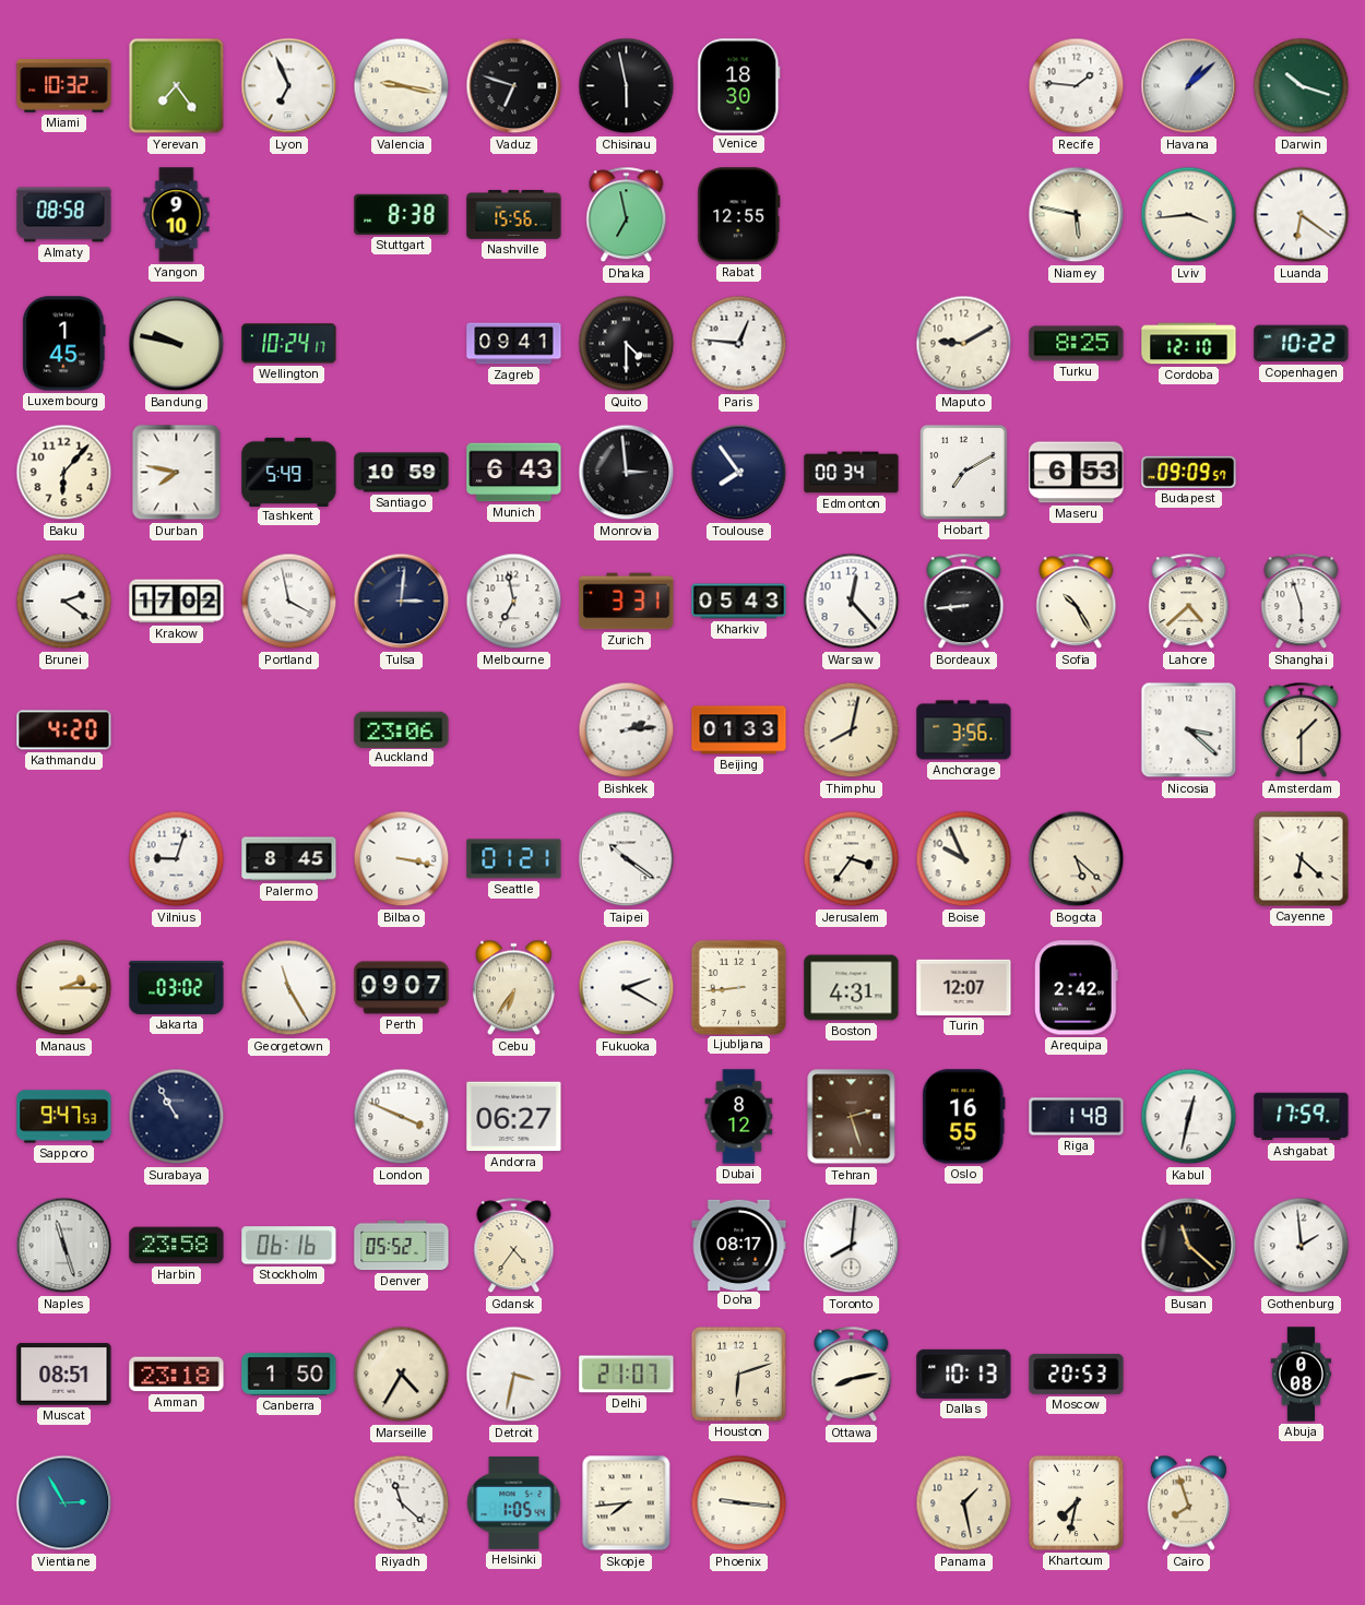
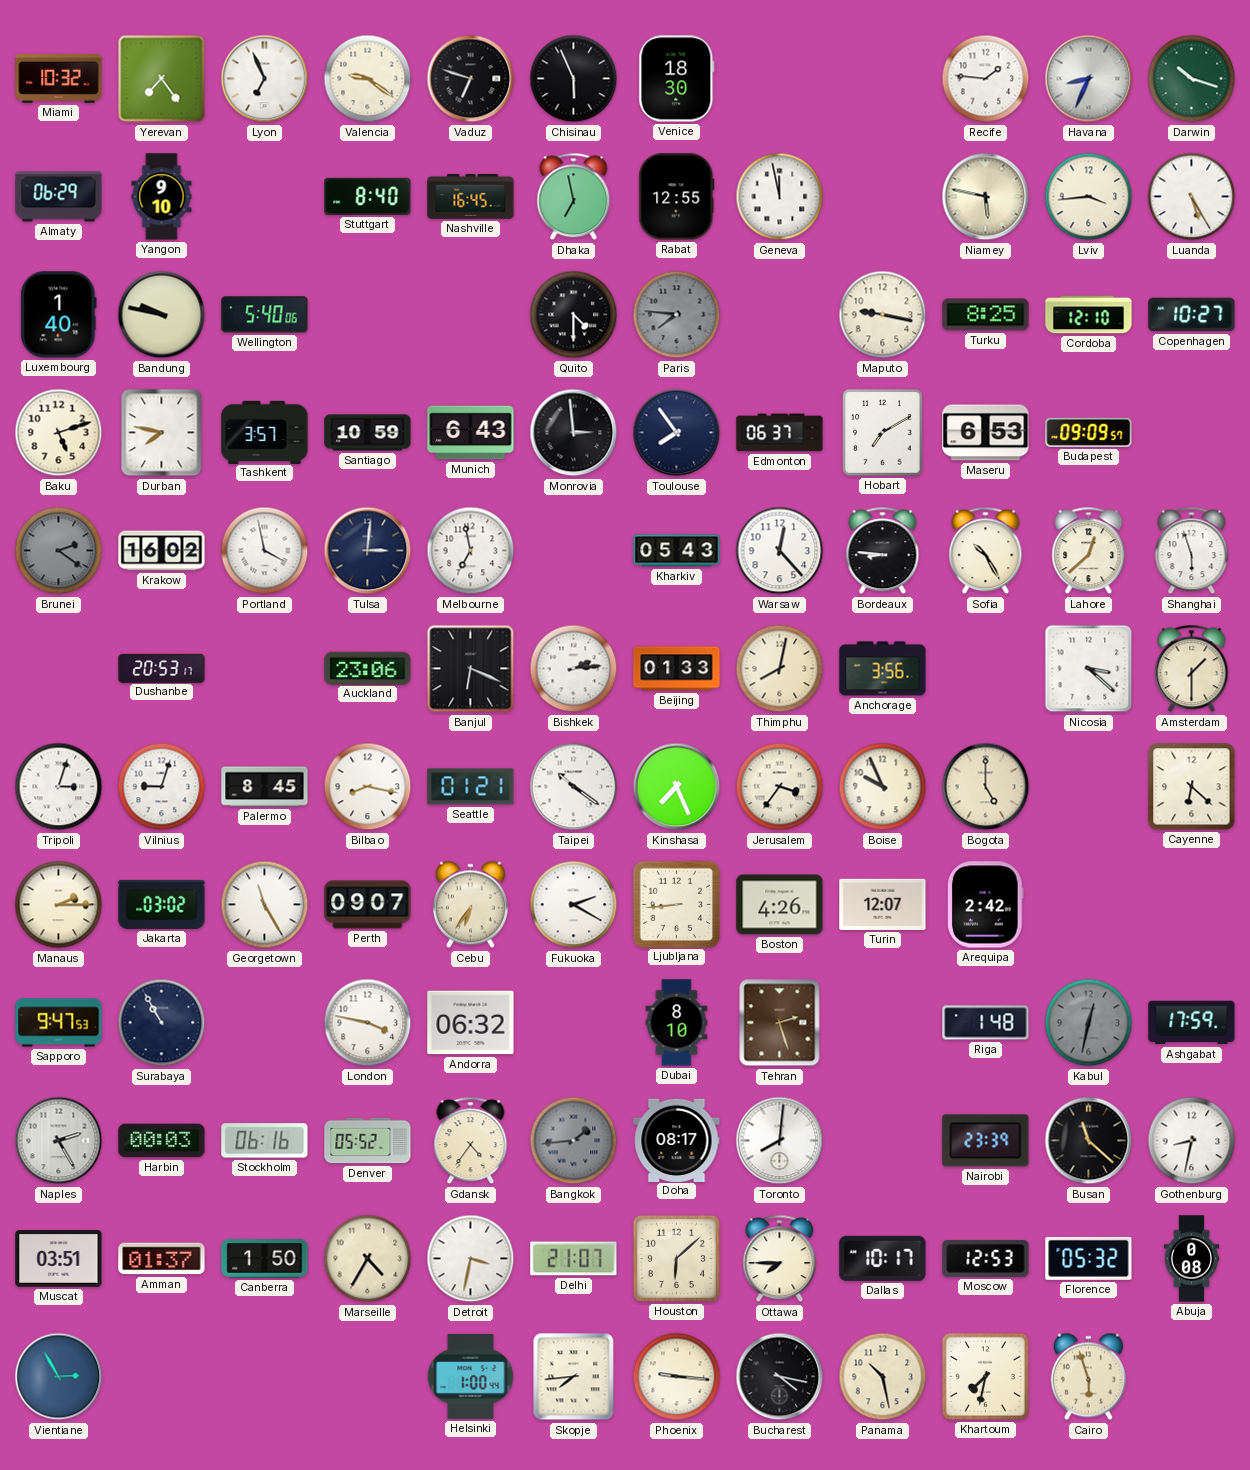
Valencia: 9:17 -> 9:21 (368, 79)
Chisinau: 5:58 -> 5:56 (574, 79)
Havana: 1:08 -> 8:34 (1089, 79)
Almaty: 08:58 -> 06:29 (59, 197)
Stuttgart: 8:38 -> 8:40 (368, 196)
Nashville: 15:56 -> 16:45 (471, 196)
Geneva: none -> 11:58 (780, 197)
Luanda: 6:21 -> 5:25 (1192, 197)
Luxembourg: 1:45 -> 1:40 (59, 315)
Wellington: 10:24 -> 5:40 (265, 315)
Zagreb: 09:41 -> none (514, 344)
Paris: 12:46 -> 7:46 (677, 315)
Paris dial: white -> grey (677, 315)
Maputo: 9:10 -> 9:17 (883, 315)
Copenhagen: 10:22 -> 10:27 (1192, 315)
Baku: 6:07 -> 5:12 (59, 433)
Tashkent: 5:49 -> 3:57 (265, 432)
Edmonton: 00:34 -> 06:37 (780, 433)
Brunei dial: white -> grey (59, 551)
Krakow: 17:02 -> 16:02 (162, 551)
Zurich: 3:31 -> none (627, 602)
Bordeaux: 8:44 -> 8:46 (883, 551)
Lahore: 4:38 -> 12:38 (1089, 551)
Kathmandu: 4:20 -> none (64, 730)
Dushanbe: none -> 20:53 (162, 668)
Banjul: none -> 6:19 (471, 669)
Tripoli: none -> 3:03 (59, 787)
Bilbao: 3:17 -> 8:17 (368, 787)
Kinshasa: none -> 7:26 (677, 787)
Bogota: 5:22 -> 5:00 (986, 787)
Boston: 4:31 -> 4:26 (780, 905)
London: 3:49 -> 3:47 (368, 1023)
Andorra: 06:27 -> 06:32 (471, 1023)
Dubai: 8:12 -> 8:10 (677, 1023)
Oslo: 16:55 -> none (964, 1117)
Kabul dial: white -> grey (1089, 1023)
Naples: 11:27 -> 2:25 (59, 1141)
Harbin: 23:58 -> 00:03 (162, 1141)
Bangkok: none -> 1:44 (574, 1141)
Nairobi: none -> 23:39 (986, 1141)
Gothenburg: 1:59 -> 8:32 (1192, 1141)
Muscat: 08:51 -> 03:51 (59, 1259)
Amman: 23:18 -> 01:37 (162, 1259)
Houston: 6:12 -> 6:08 (676, 1258)
Ottawa: 8:13 -> 7:45 (780, 1259)
Dallas: 10:13 -> 10:17 (883, 1258)
Moscow: 20:53 -> 12:53 (986, 1258)
Florence: none -> 05:32 (1089, 1258)
Riyadh: 11:22 -> none (402, 1503)
Helsinki: 1:05 -> 1:00 (471, 1377)
Bucharest: none -> 4:17 (780, 1377)
Panama: 1:28 -> 10:28 (883, 1377)
Cairo: 7:57 -> 5:57 (1088, 1377)
